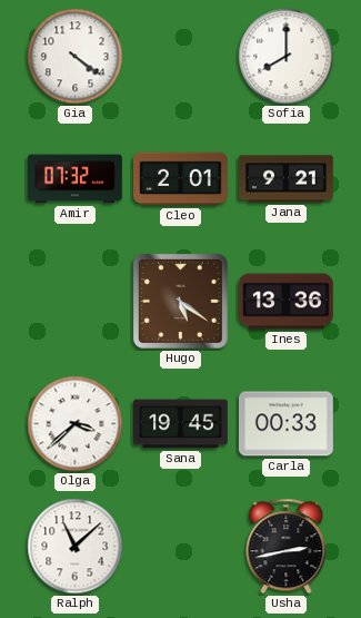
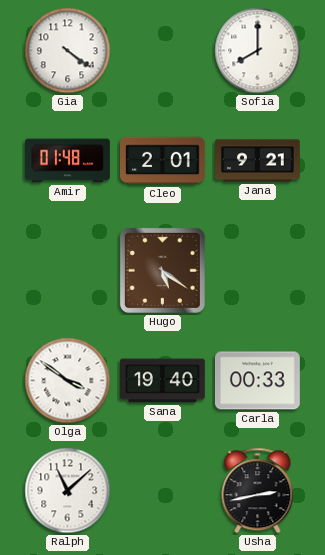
Amir: 07:32 -> 01:48 (68, 161)
Ines: 13:36 -> none (287, 302)
Olga: 3:38 -> 3:51 (68, 381)
Sana: 19:45 -> 19:40 (163, 381)
